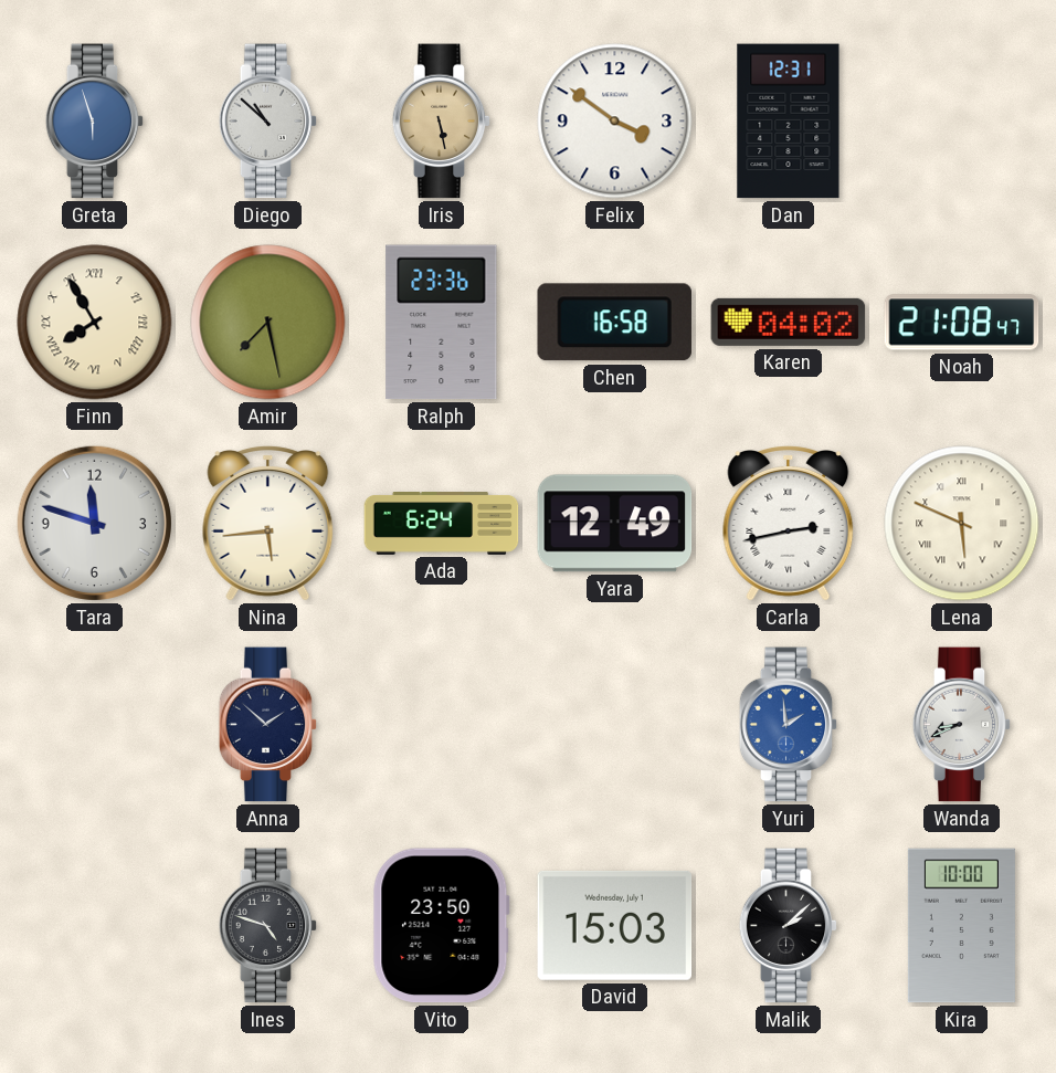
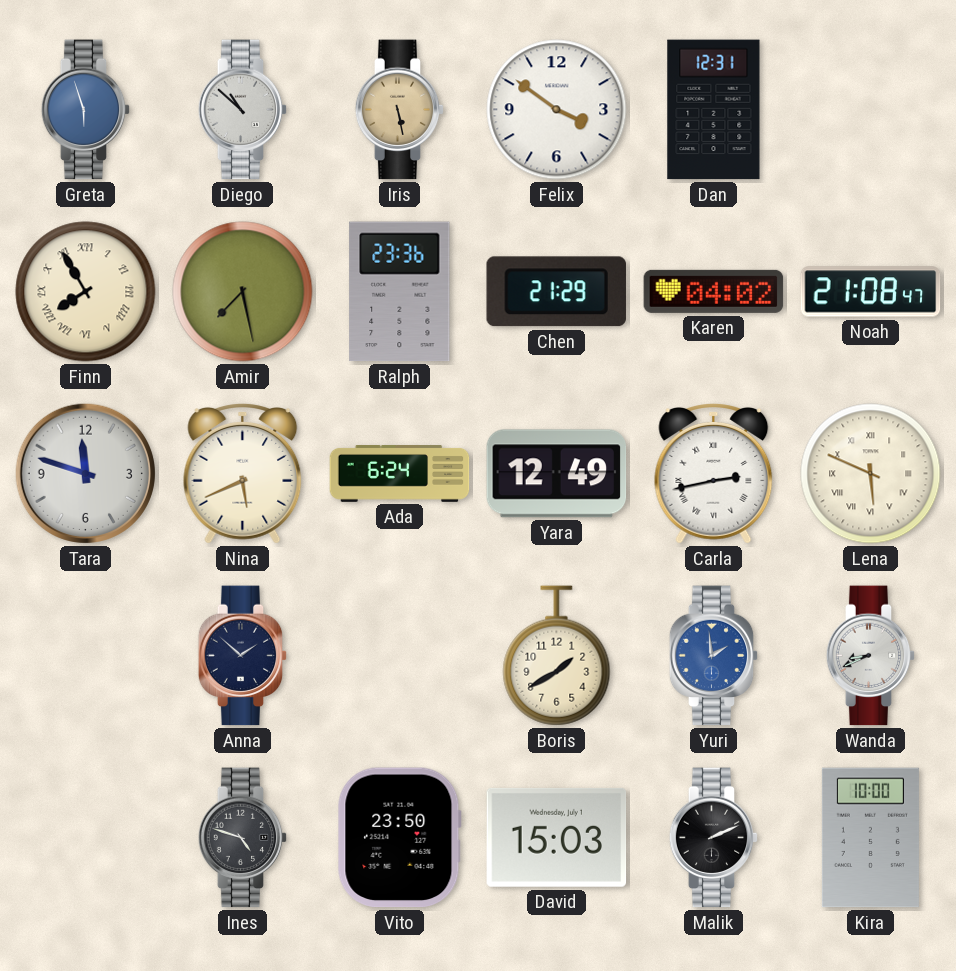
Chen: 16:58 -> 21:29 (556, 292)
Nina: 5:44 -> 5:41 (243, 474)
Boris: none -> 1:40 (557, 656)
Malik: 2:08 -> 2:11 (714, 838)
